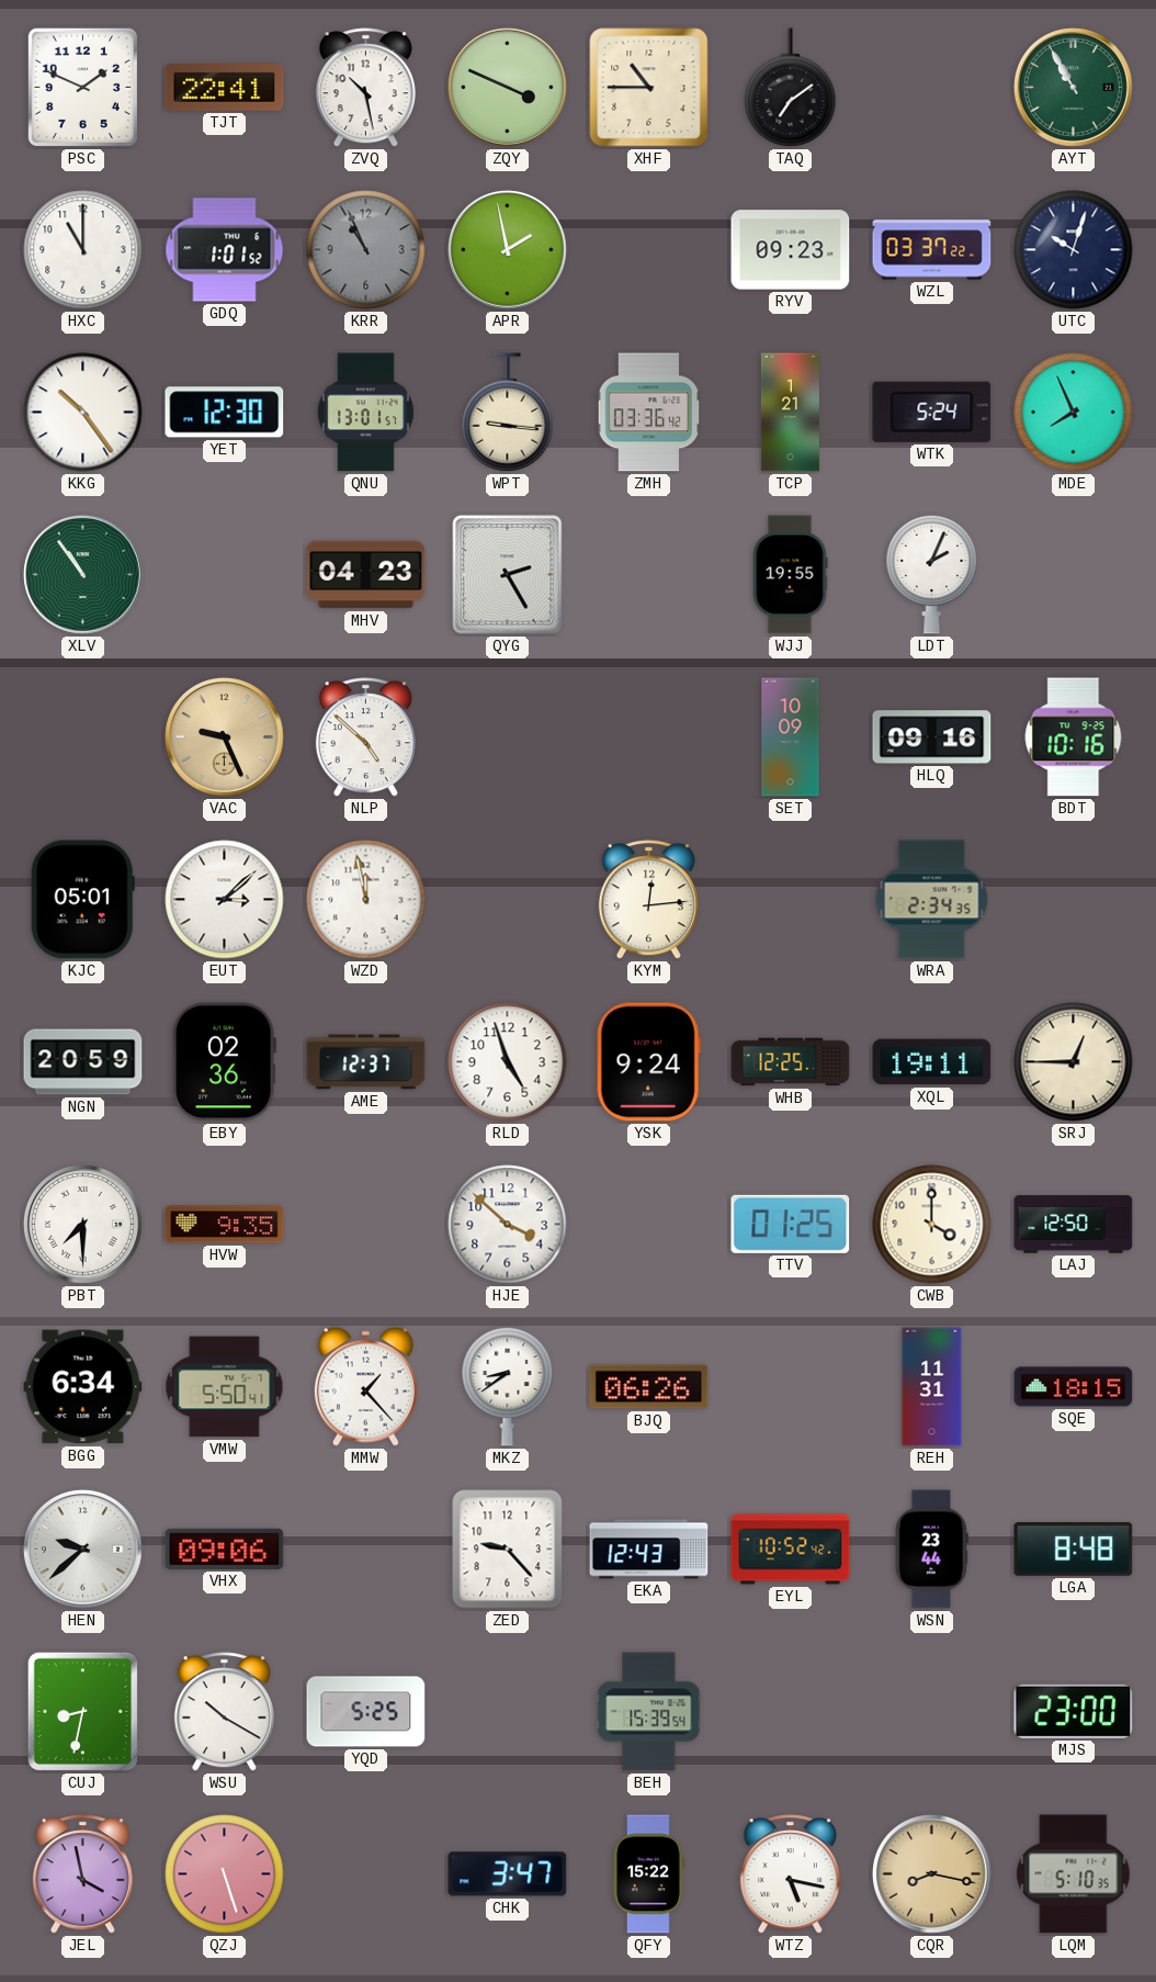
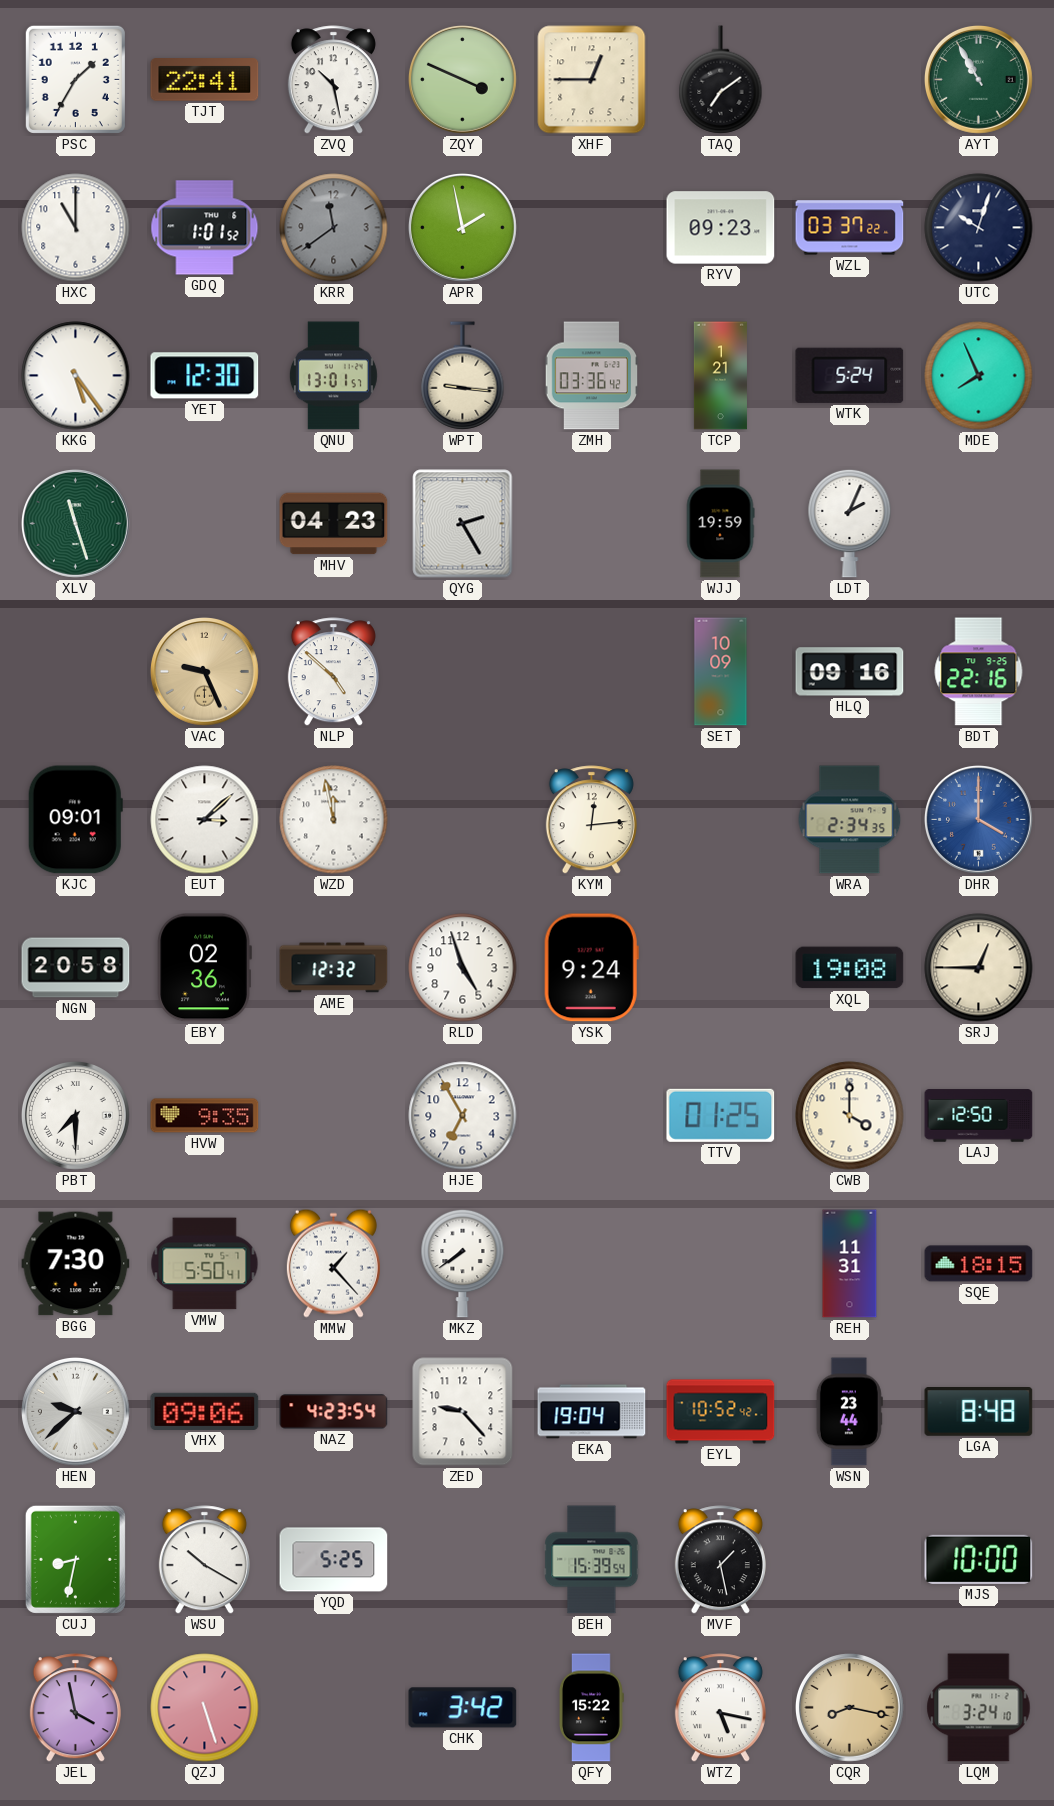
PSC: 1:49 -> 1:35 (75, 79)
XHF: 10:45 -> 12:45 (592, 80)
KRR: 10:56 -> 11:39 (334, 228)
KKG: 10:24 -> 5:24 (76, 376)
XLV: 10:54 -> 11:27 (75, 523)
WJJ: 19:55 -> 19:59 (720, 524)
BDT: 10:16 -> 22:16 (979, 672)
KJC: 05:01 -> 09:01 (75, 820)
DHR: none -> 4:00 (978, 819)
NGN: 20:59 -> 20:58 (76, 968)
AME: 12:37 -> 12:32 (334, 968)
WHB: 12:25 -> none (791, 1062)
XQL: 19:11 -> 19:08 (850, 968)
HJE: 3:52 -> 6:55 (463, 1116)
BGG: 6:34 -> 7:30 (76, 1264)
MKZ: 8:39 -> 7:39 (463, 1263)
BJQ: 06:26 -> none (649, 1387)
NAZ: none -> 4:23 (334, 1412)
EKA: 12:43 -> 19:04 (592, 1412)
MVF: none -> 1:28 (720, 1560)
MJS: 23:00 -> 10:00 (979, 1559)
CHK: 3:47 -> 3:42 (463, 1708)
LQM: 5:10 -> 3:24 (979, 1708)
